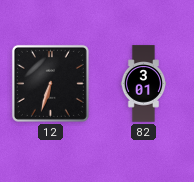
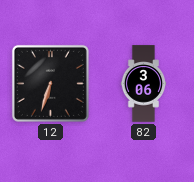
82: 3:01 -> 3:06 (144, 84)
